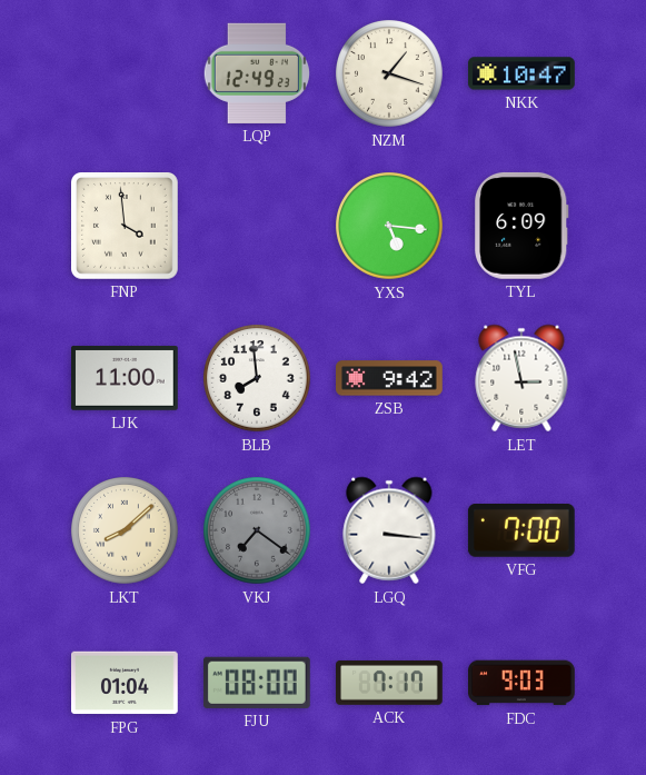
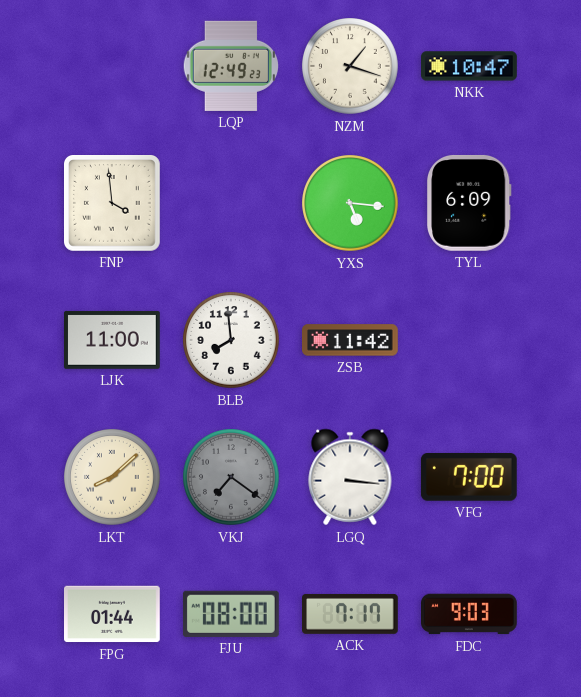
ZSB: 9:42 -> 11:42 (351, 340)
LET: 2:58 -> none (521, 378)
FPG: 01:04 -> 01:44 (113, 614)
